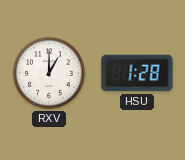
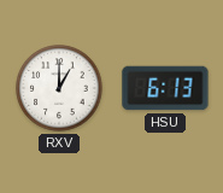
HSU: 1:28 -> 6:13 (165, 88)
